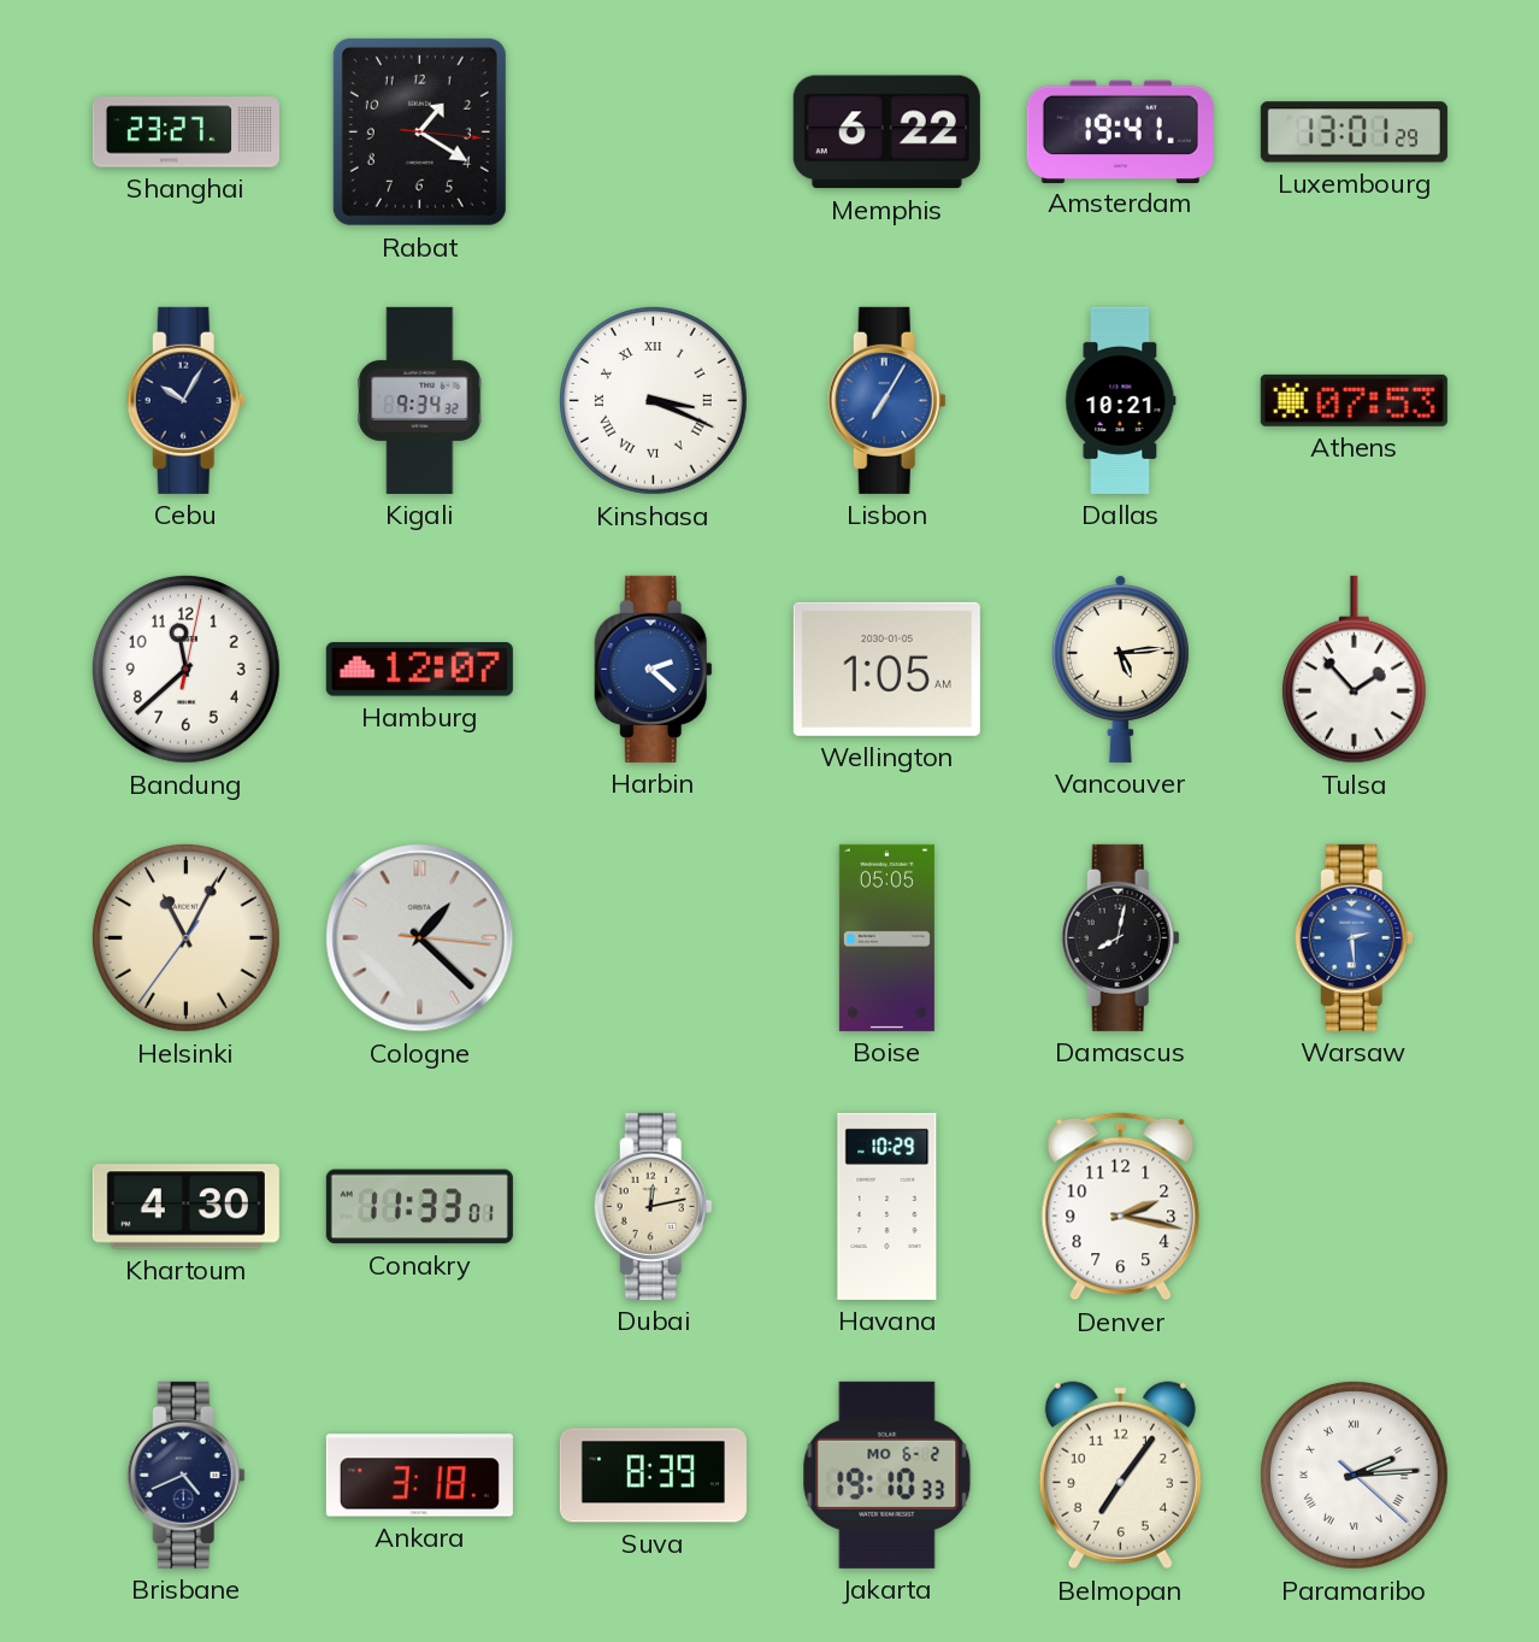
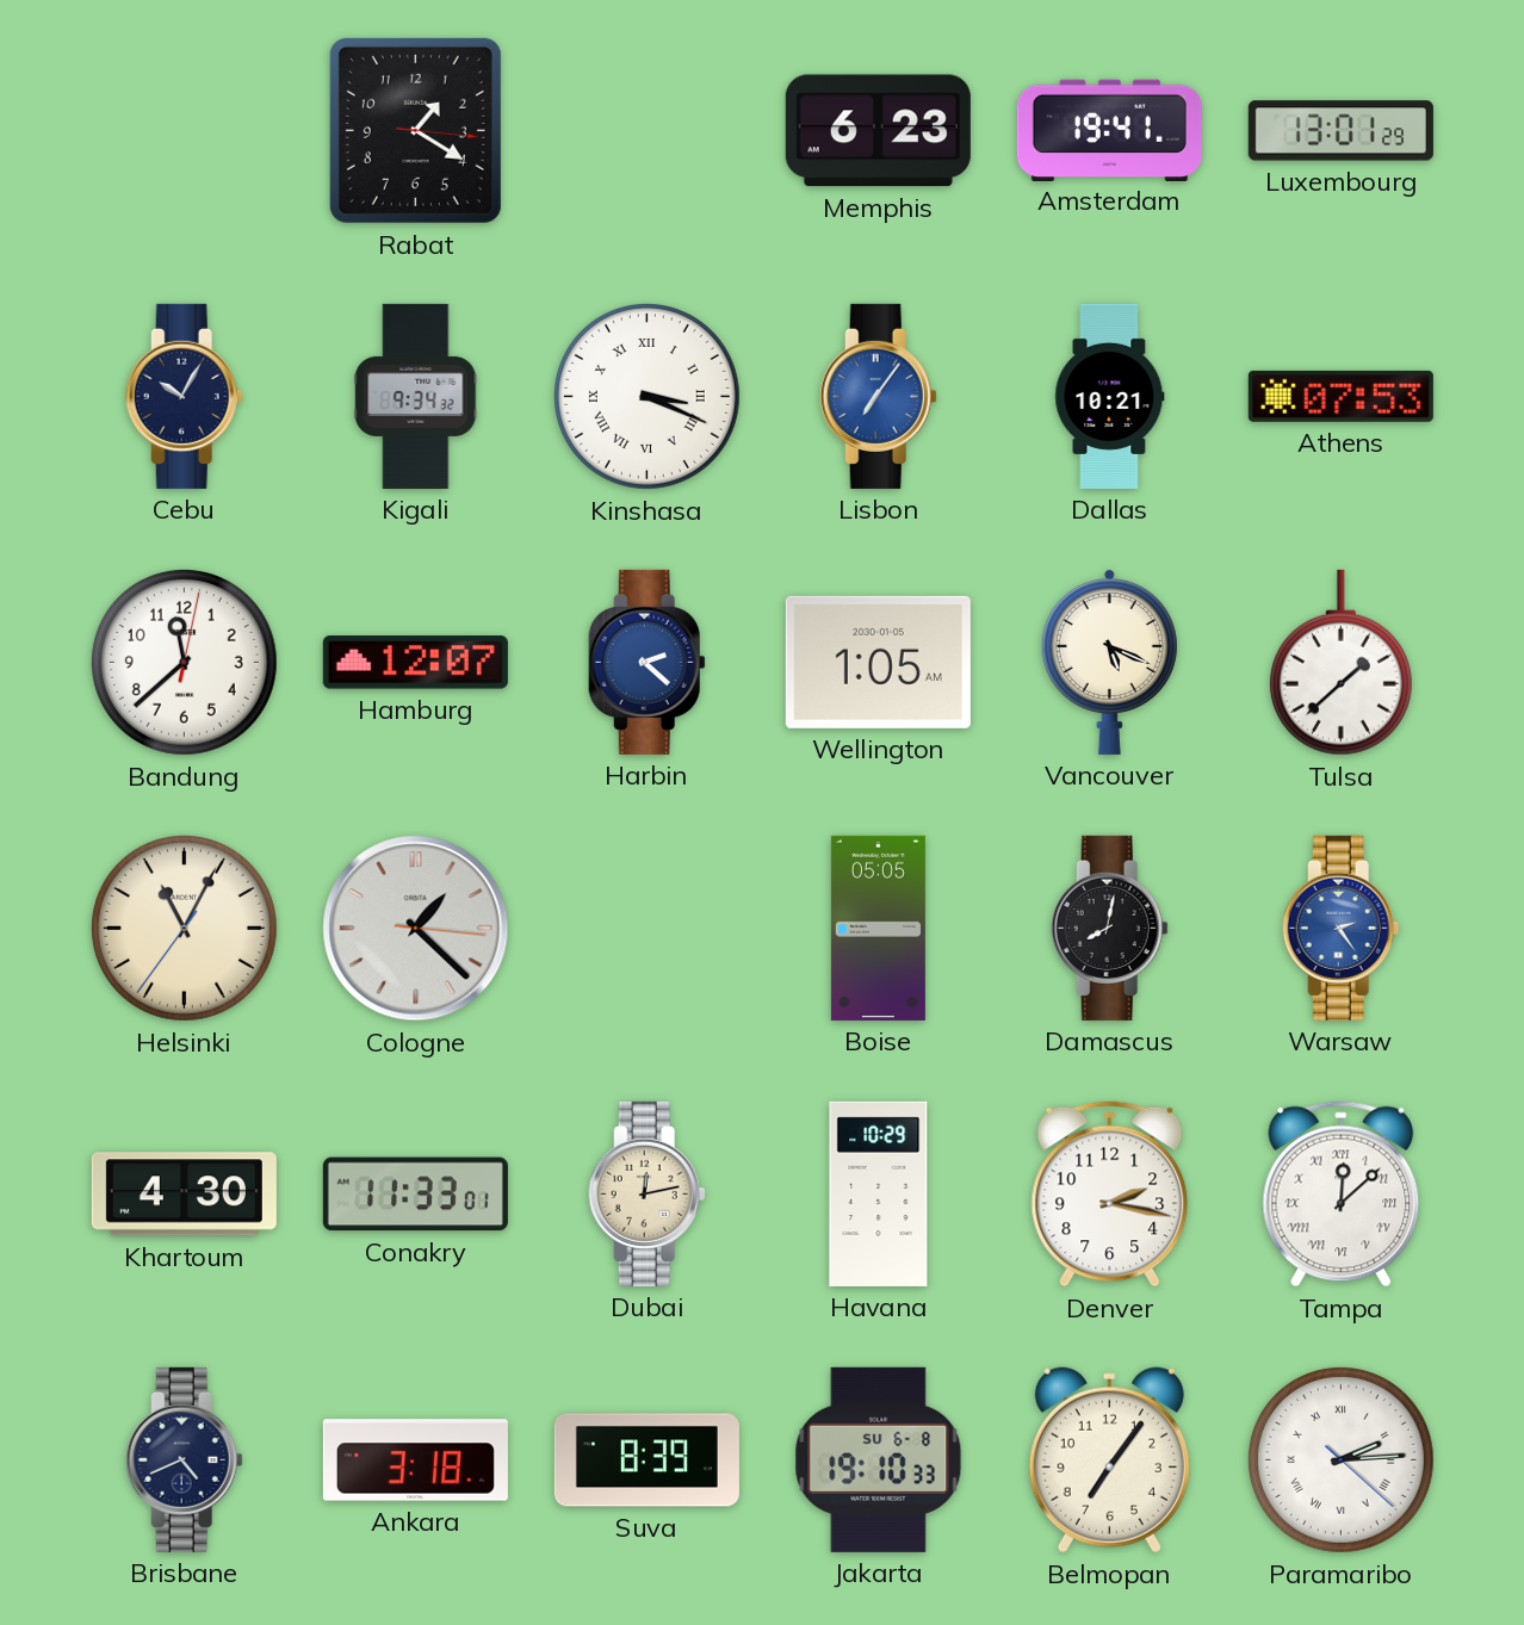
Shanghai: 23:27 -> none (185, 133)
Memphis: 6:22 -> 6:23 (878, 131)
Lisbon: 7:05 -> 7:06 (878, 396)
Vancouver: 5:14 -> 5:19 (1109, 662)
Tulsa: 1:53 -> 1:38 (1340, 663)
Warsaw: 2:29 -> 2:24 (1340, 928)
Tampa: none -> 12:08 (1342, 1195)
Jakarta date: MO 6-2 -> SU 6-8 (879, 1459)
